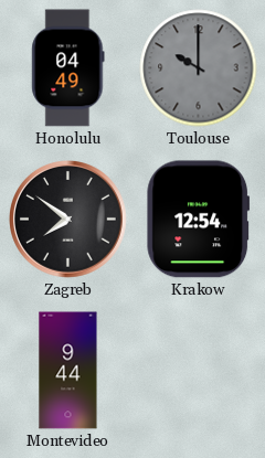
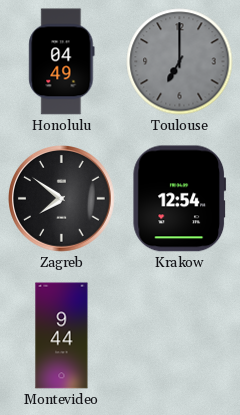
Toulouse: 10:00 -> 7:00 (180, 62)
